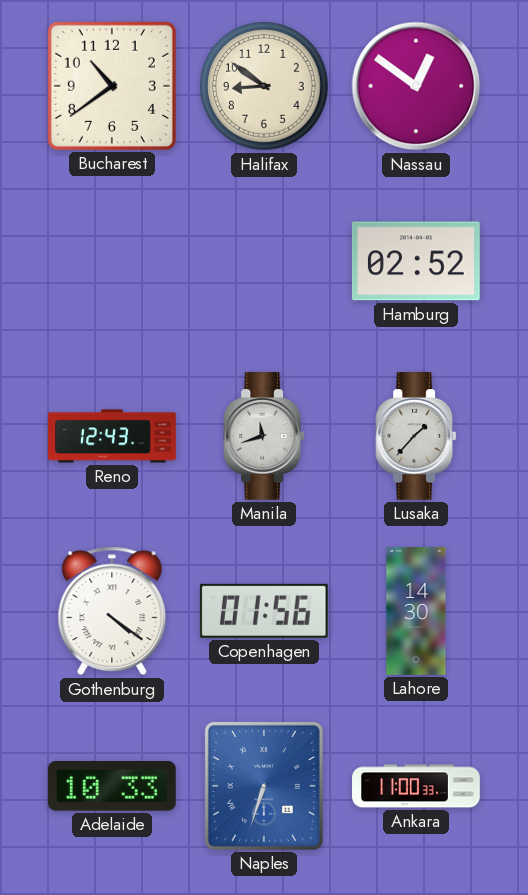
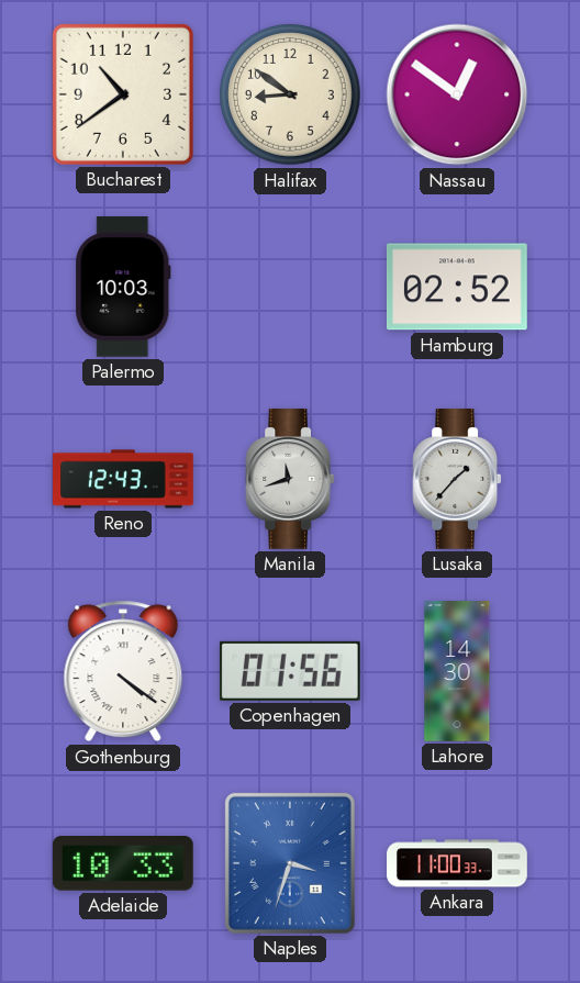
Palermo: none -> 10:03 (123, 288)
Naples: 6:33 -> 3:33 (290, 863)
